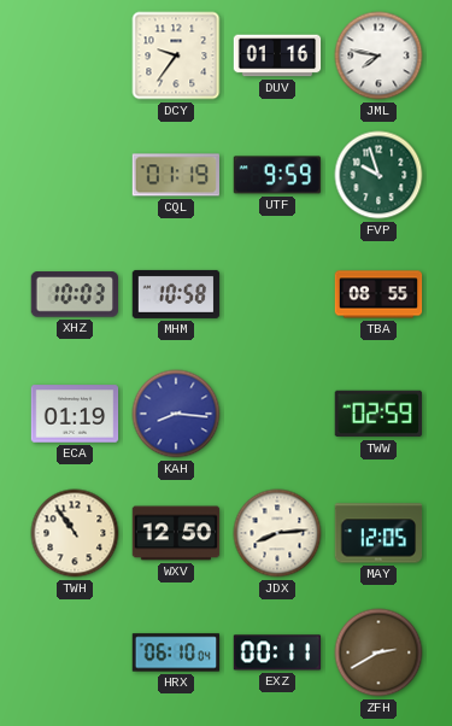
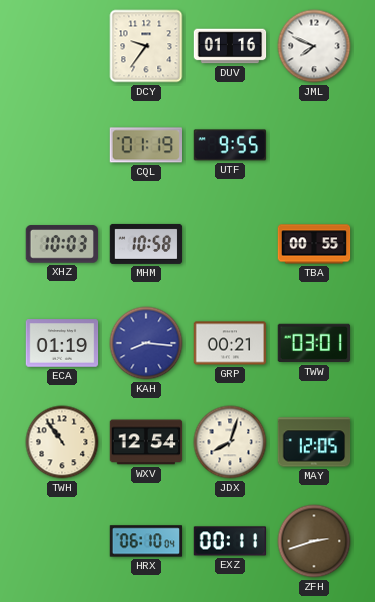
JML: 7:47 -> 7:49 (314, 46)
UTF: 9:59 -> 9:55 (230, 145)
FVP: 9:57 -> none (378, 175)
TBA: 08:55 -> 00:55 (314, 244)
GRP: none -> 00:21 (230, 343)
TWW: 02:59 -> 03:01 (313, 343)
WXV: 12:50 -> 12:54 (146, 442)
JDX: 8:14 -> 8:03 (230, 442)
ZFH: 2:40 -> 2:42 (314, 541)
